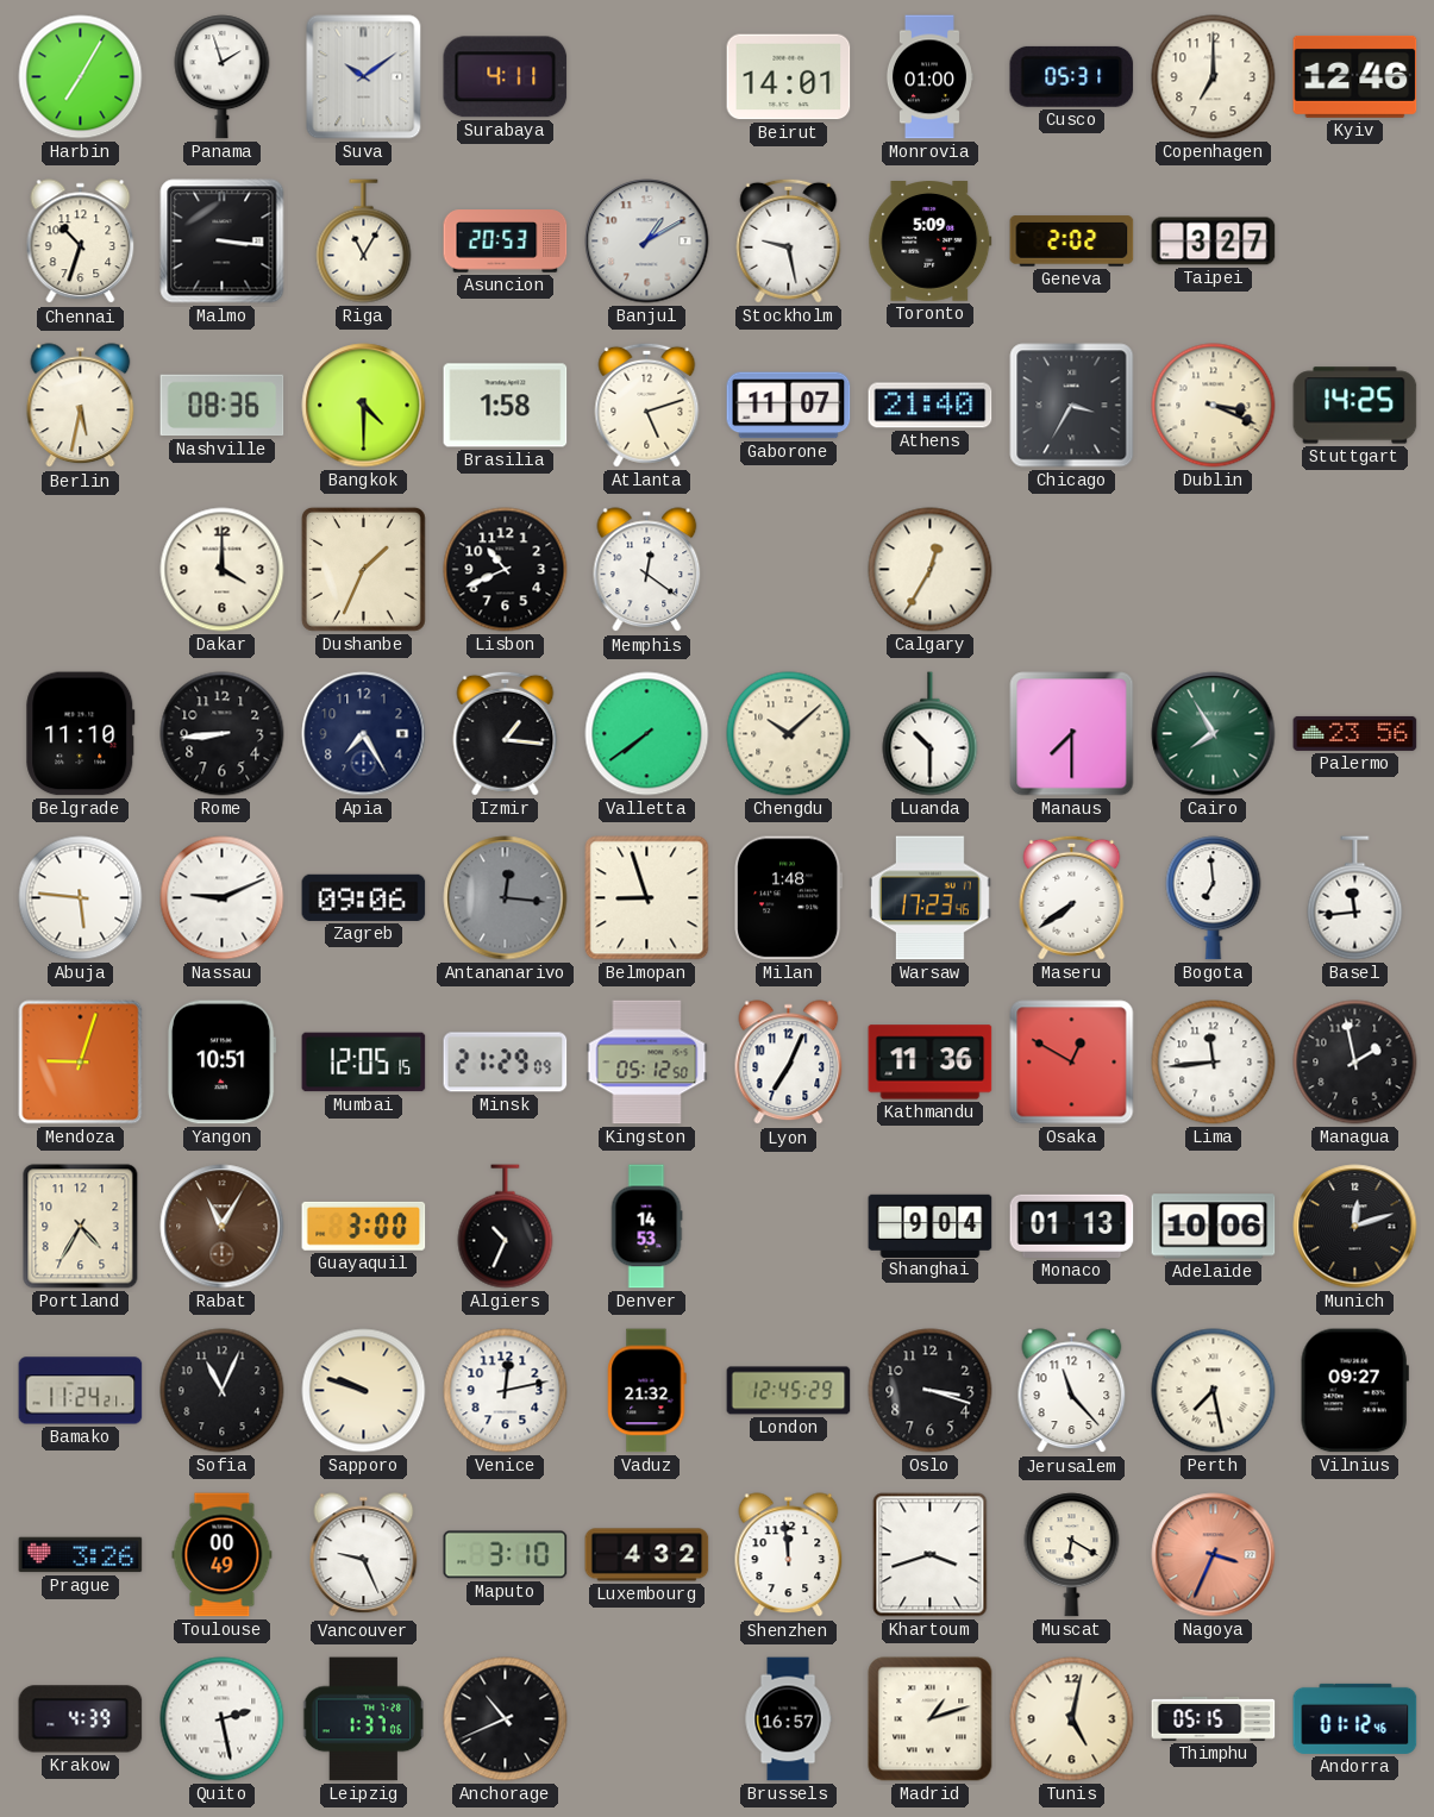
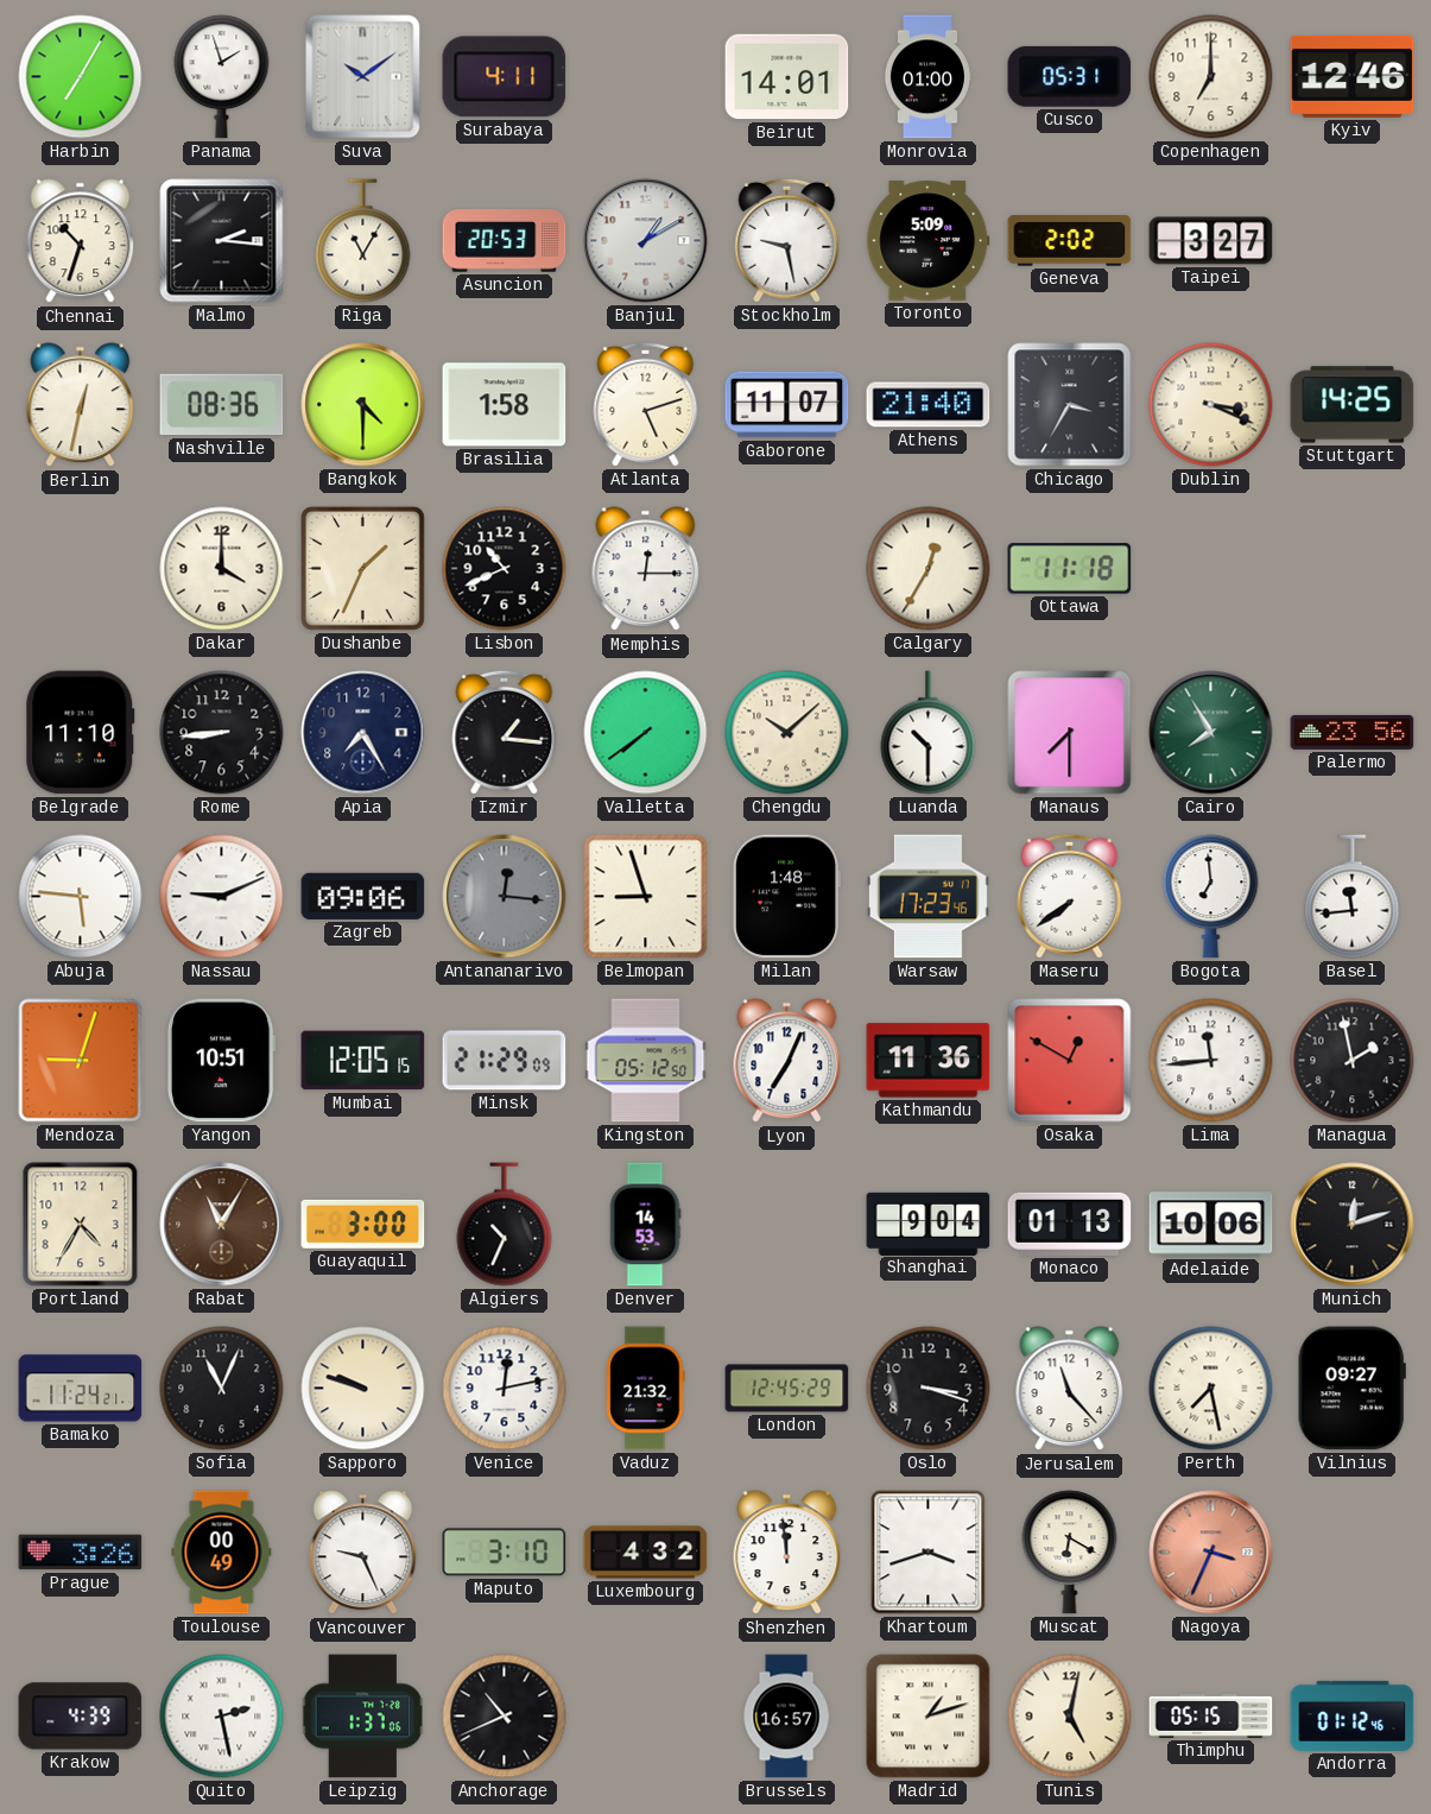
Malmo: 3:16 -> 2:16 (222, 241)
Berlin: 5:32 -> 12:32 (81, 405)
Memphis: 12:21 -> 12:15 (646, 569)
Ottawa: none -> 11:18 (1070, 569)
